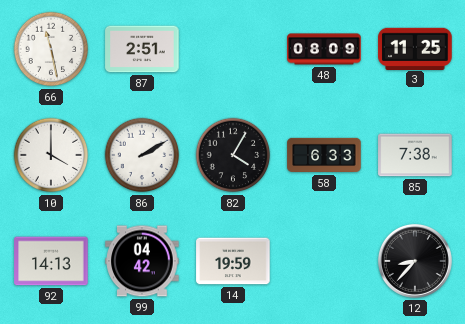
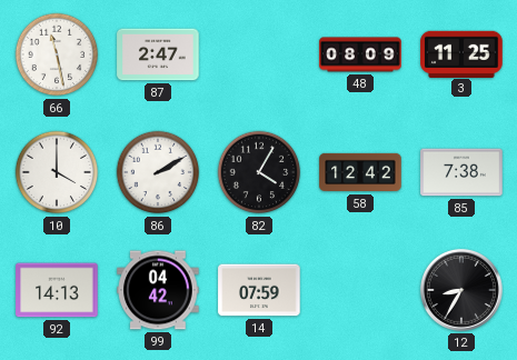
87: 2:51 -> 2:47 (158, 54)
58: 6:33 -> 12:42 (360, 172)
14: 19:59 -> 07:59 (259, 290)
12: 8:37 -> 8:35 (461, 290)
